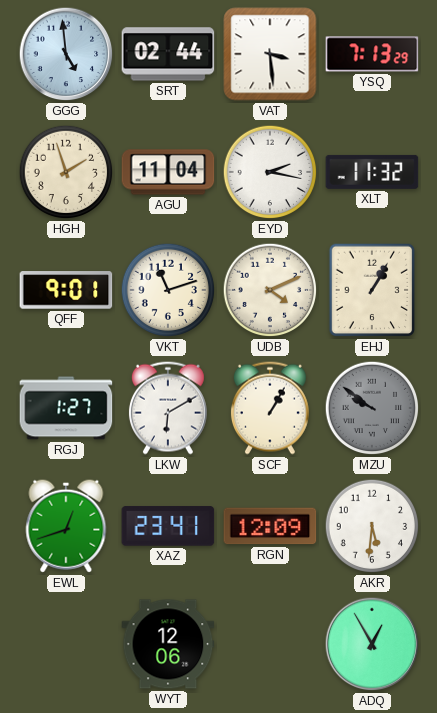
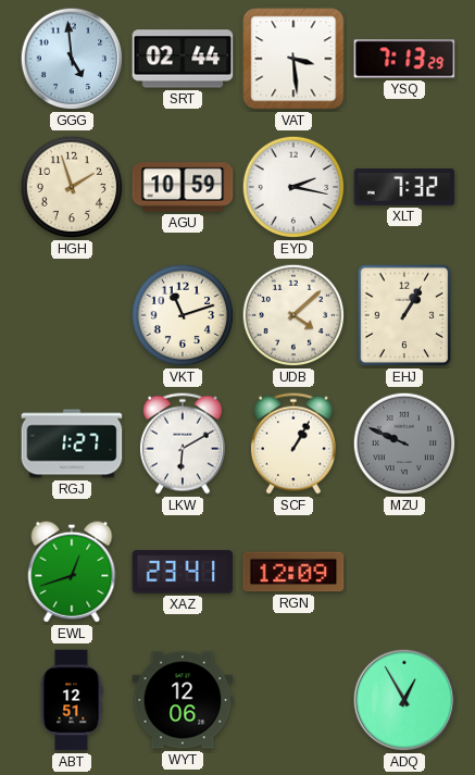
AGU: 11:04 -> 10:59 (183, 187)
XLT: 11:32 -> 7:32 (404, 187)
QFF: 9:01 -> none (66, 290)
UDB: 4:11 -> 4:08 (293, 315)
MZU: 9:51 -> 9:49 (404, 443)
AKR: 5:31 -> none (372, 526)
ABT: none -> 12:51 (72, 700)
